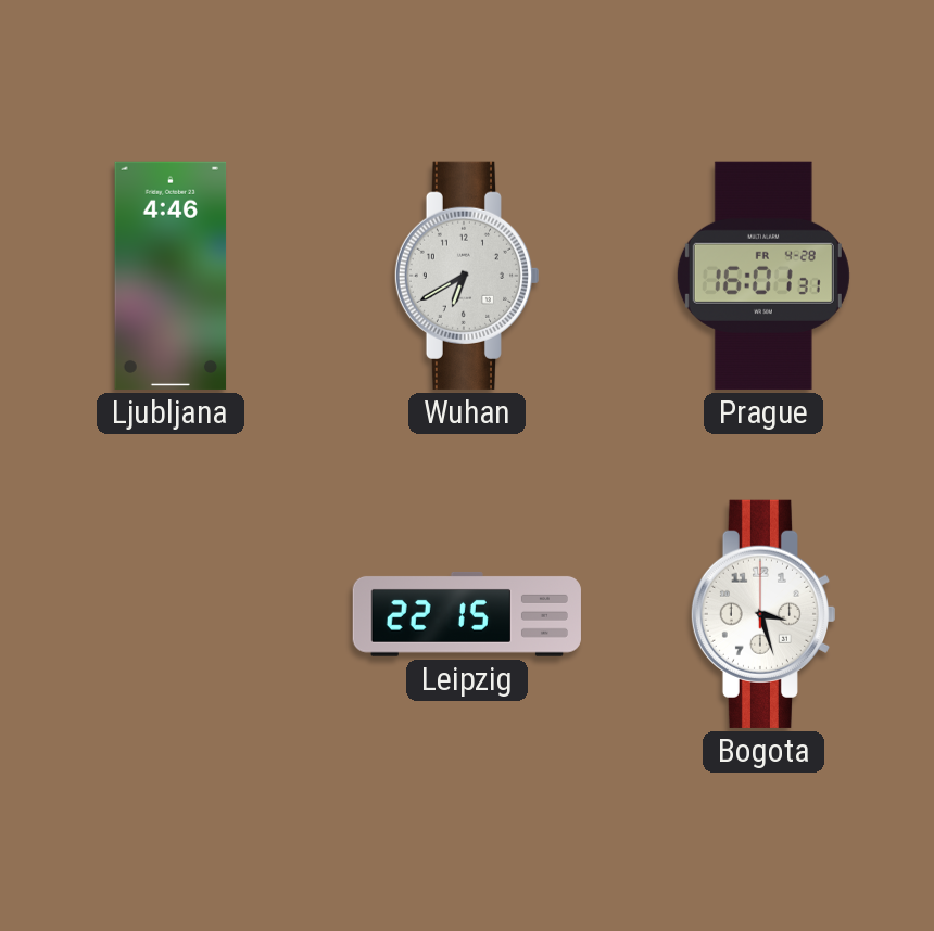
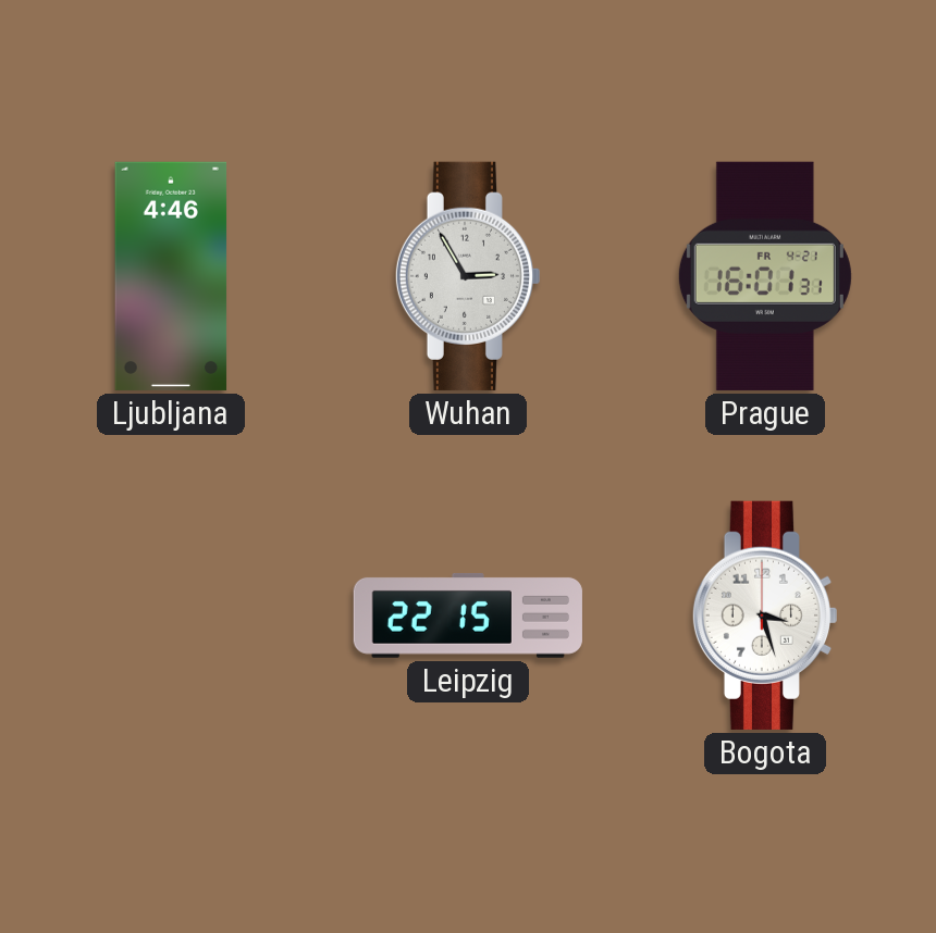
Wuhan: 6:40 -> 2:55 (467, 276)
Prague date: FR 4-28 -> FR 4-21 (765, 276)
